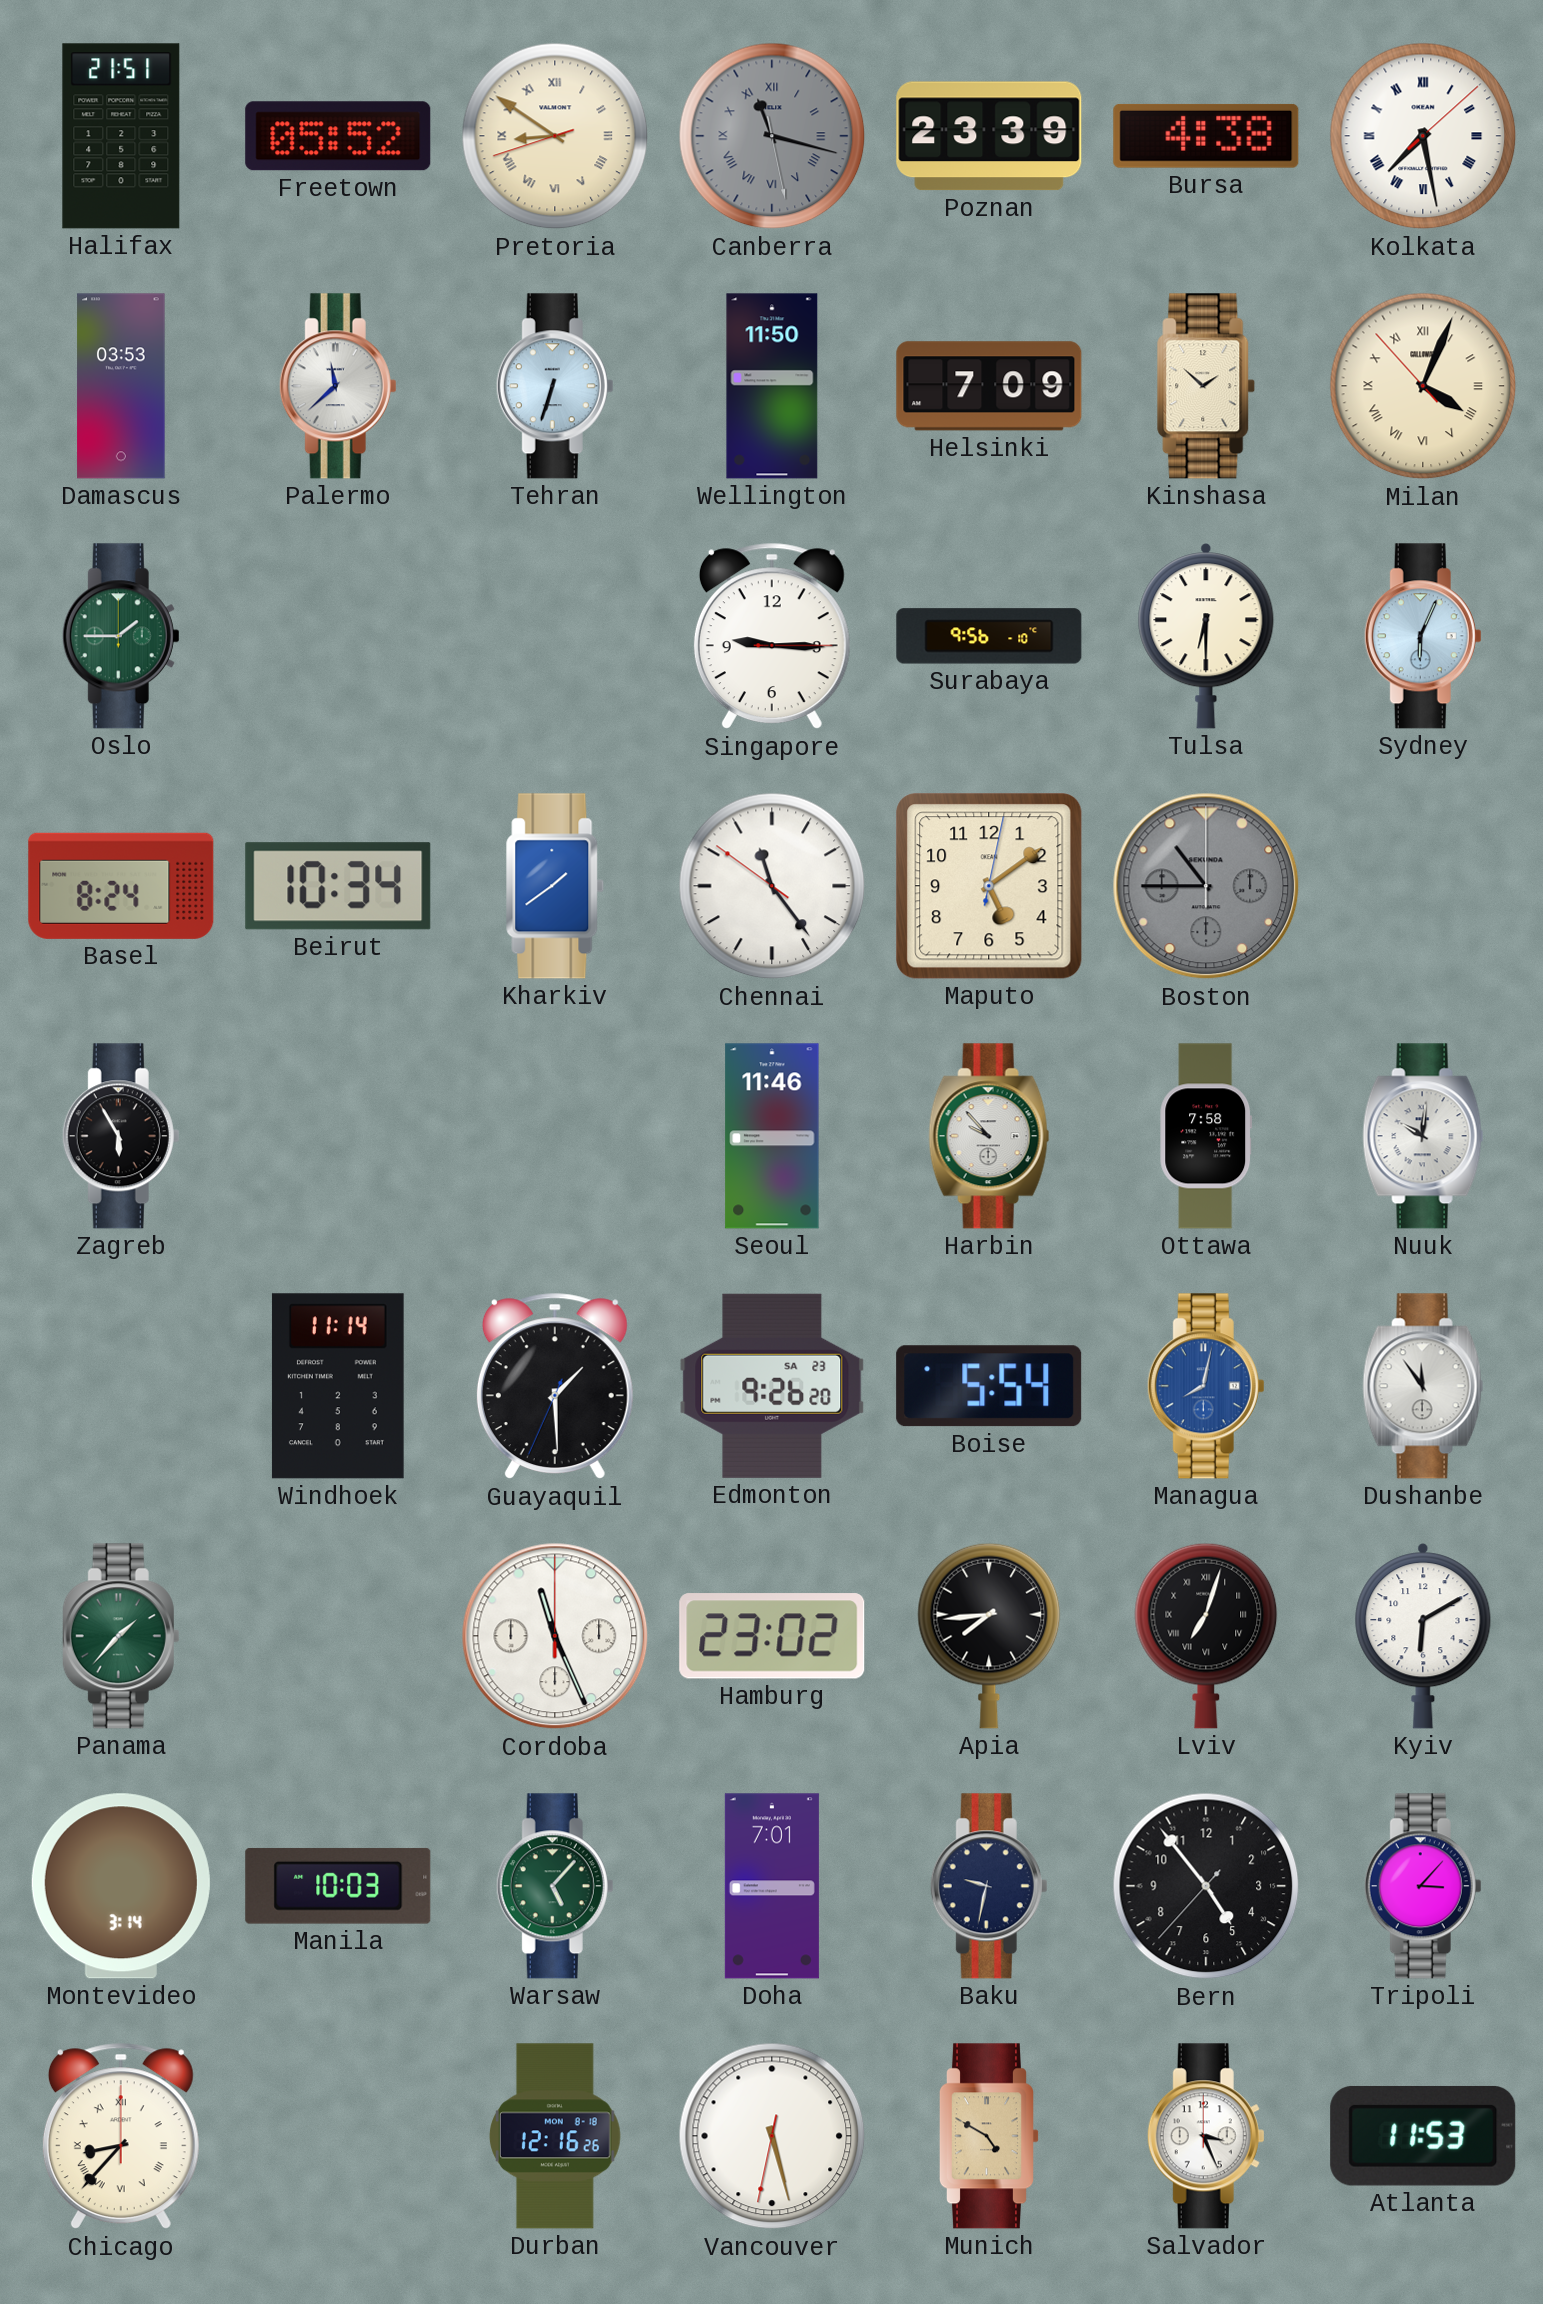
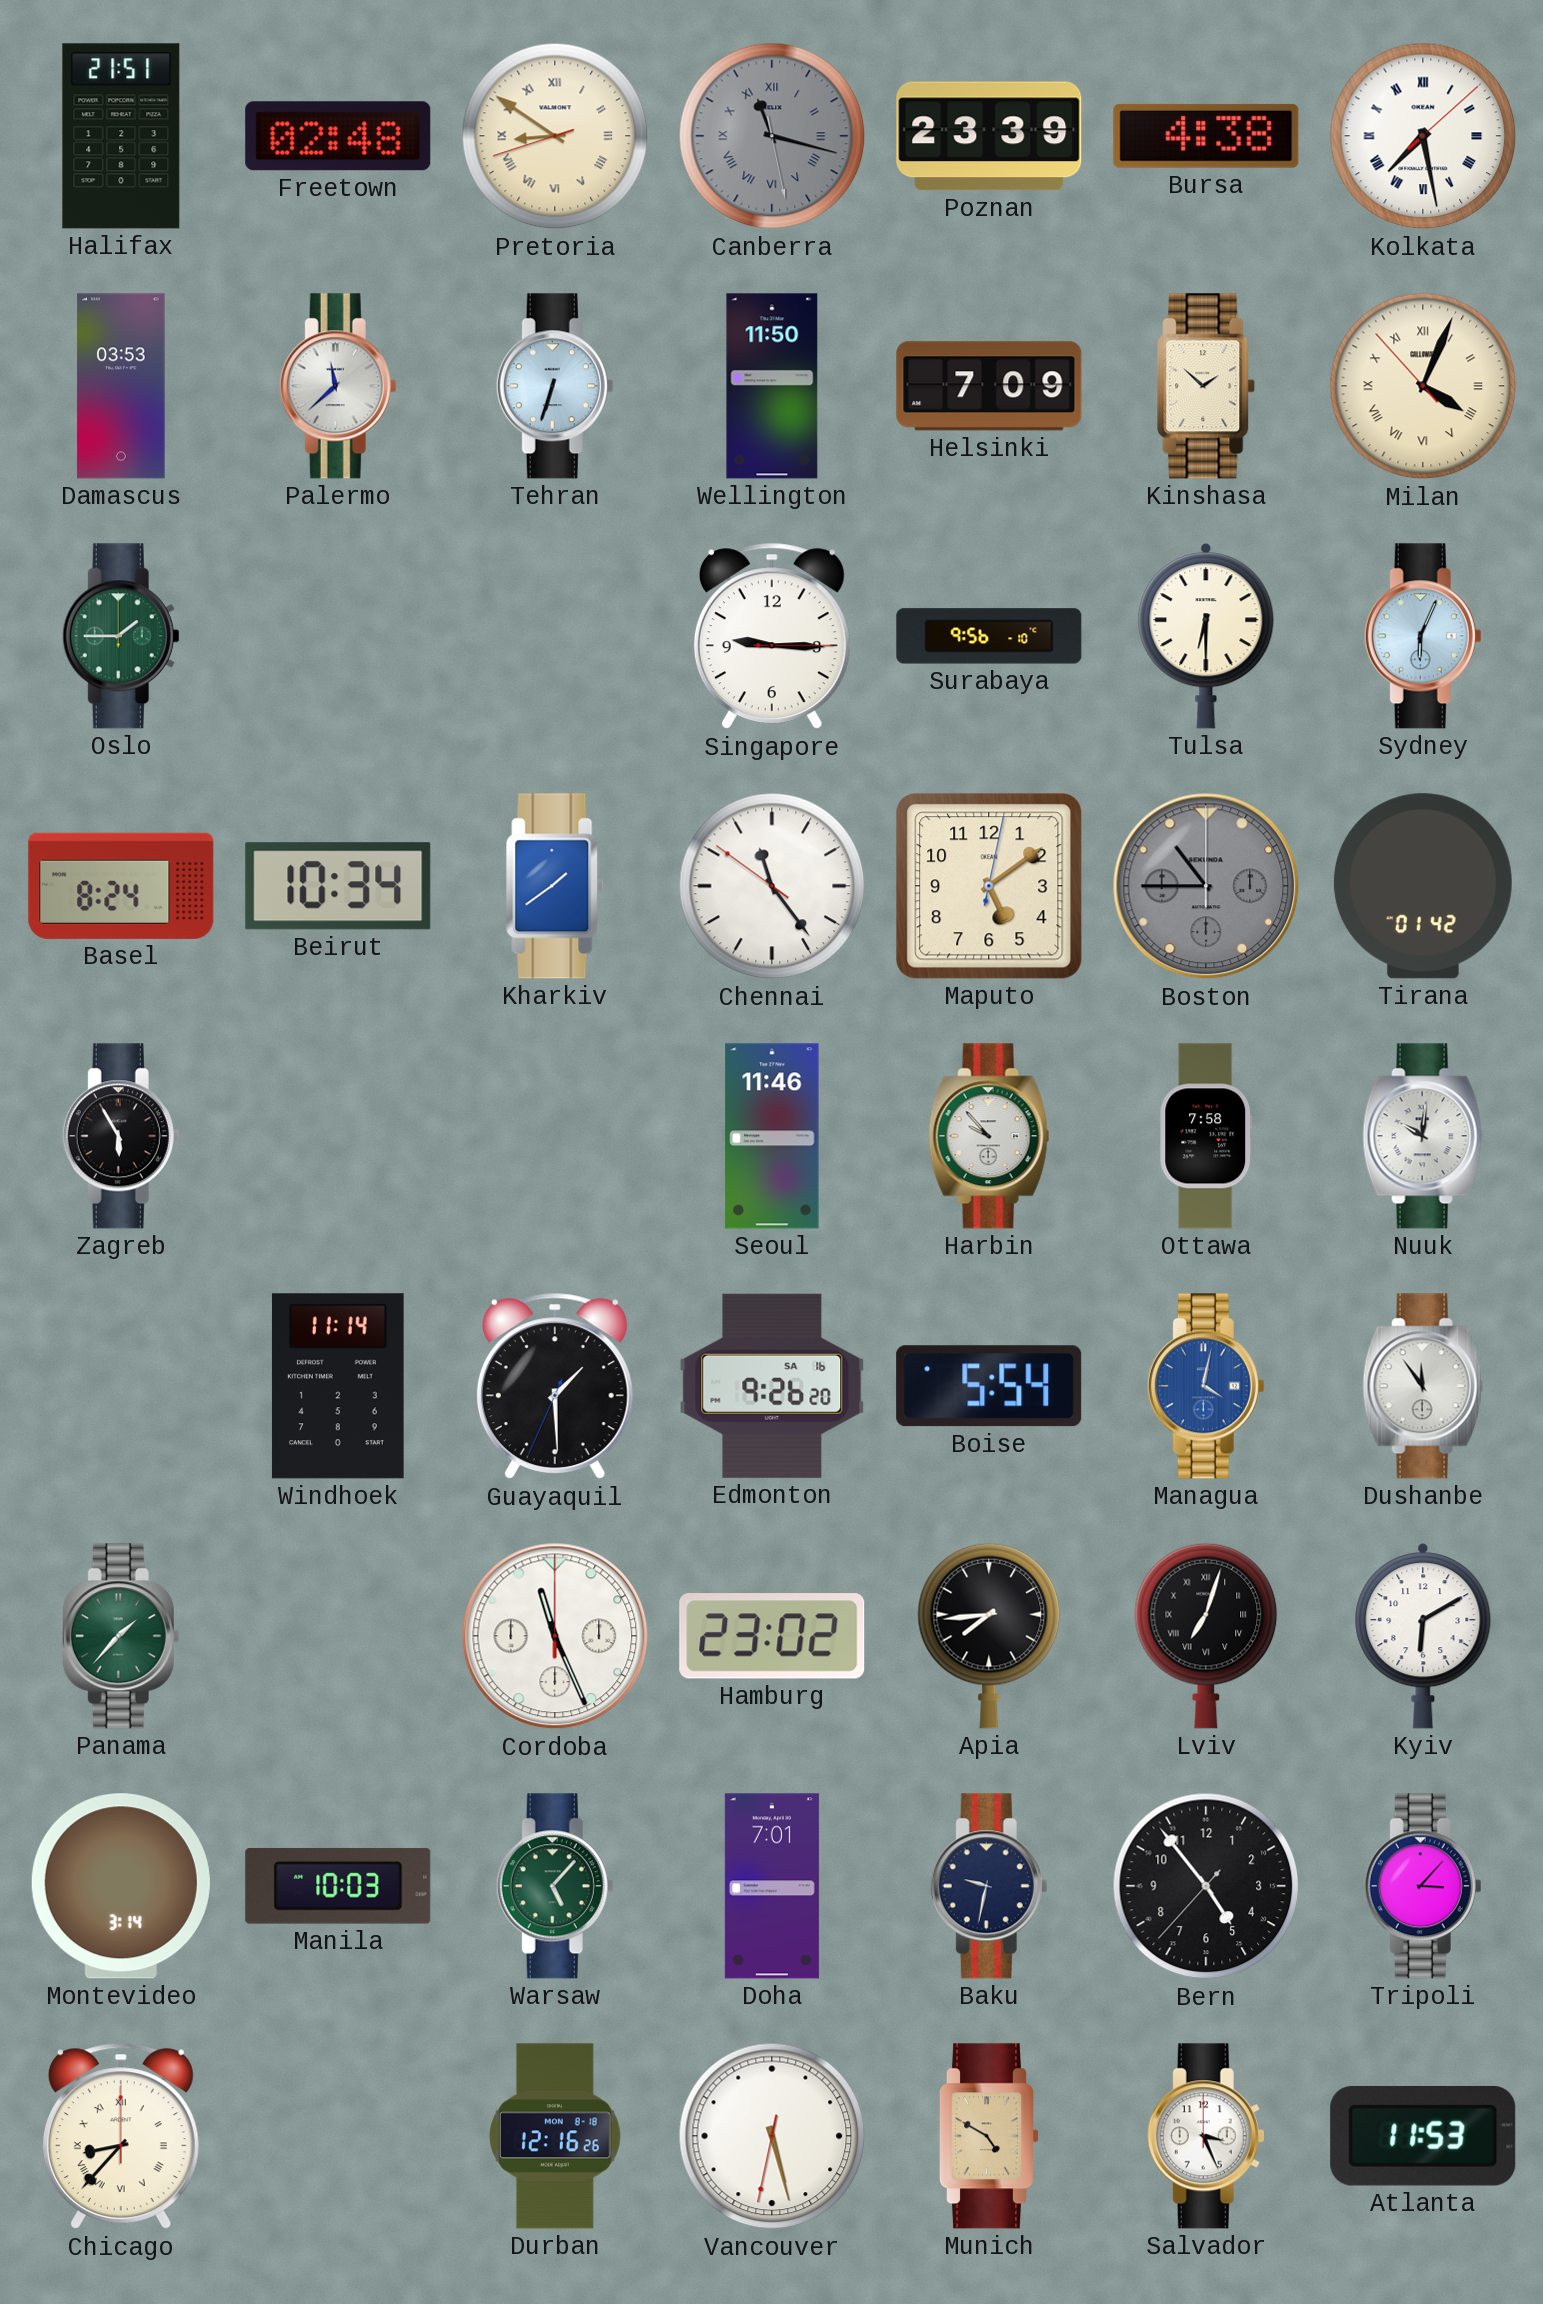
Freetown: 05:52 -> 02:48 (338, 136)
Tirana: none -> 01:42 (1423, 886)
Edmonton date: SA 23 -> SA 16 (772, 1386)
Managua: 8:02 -> 4:02 (1206, 1386)
